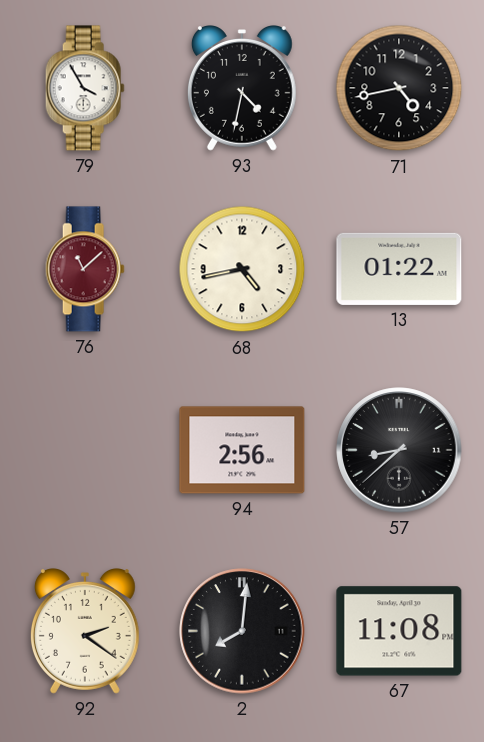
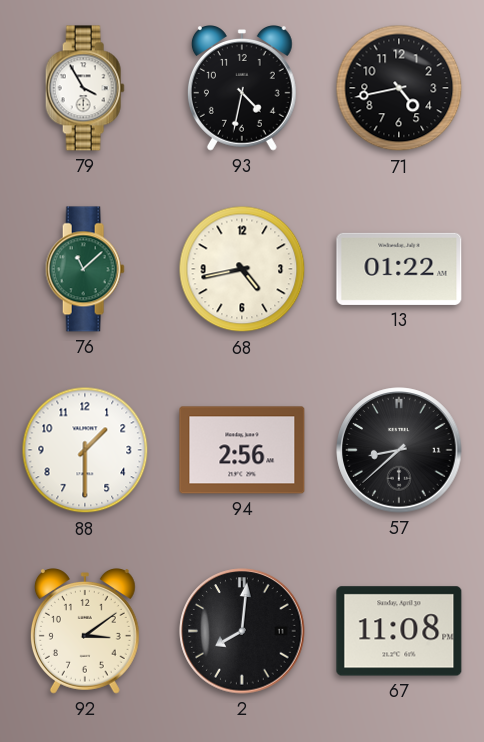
76 dial: burgundy -> green (85, 269)
88: none -> 1:30 (85, 450)
92: 2:21 -> 3:09 (85, 632)
